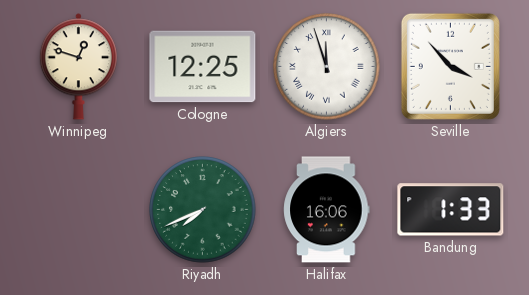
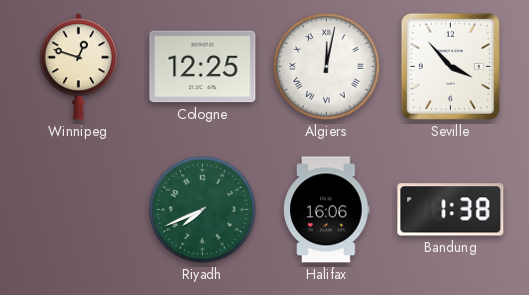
Algiers: 11:57 -> 12:02 (327, 67)
Bandung: 1:33 -> 1:38 (451, 210)
